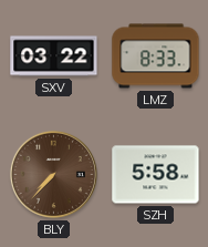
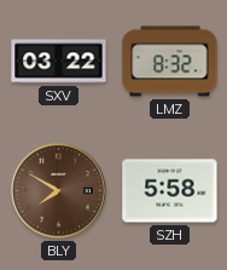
LMZ: 8:33 -> 8:32 (170, 62)
BLY: 7:37 -> 7:50 (58, 190)
